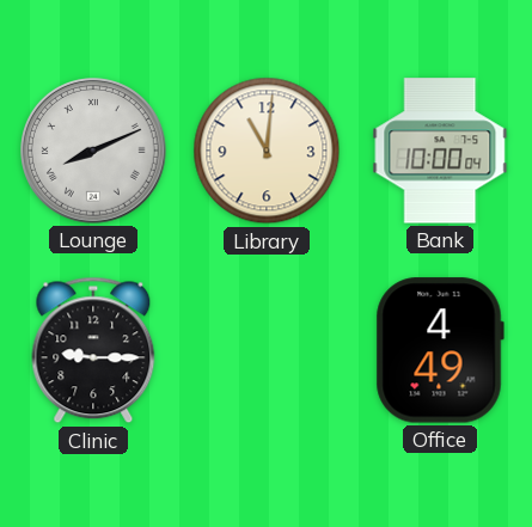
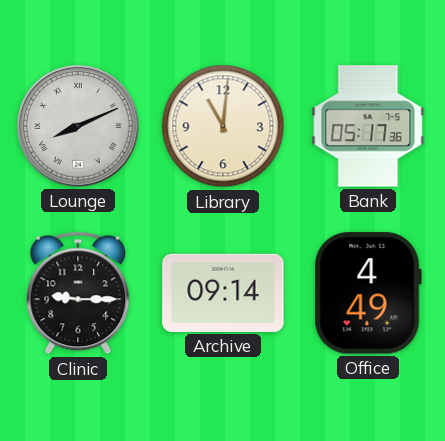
Bank: 10:00 -> 05:17 (368, 126)
Archive: none -> 09:14 (223, 293)
